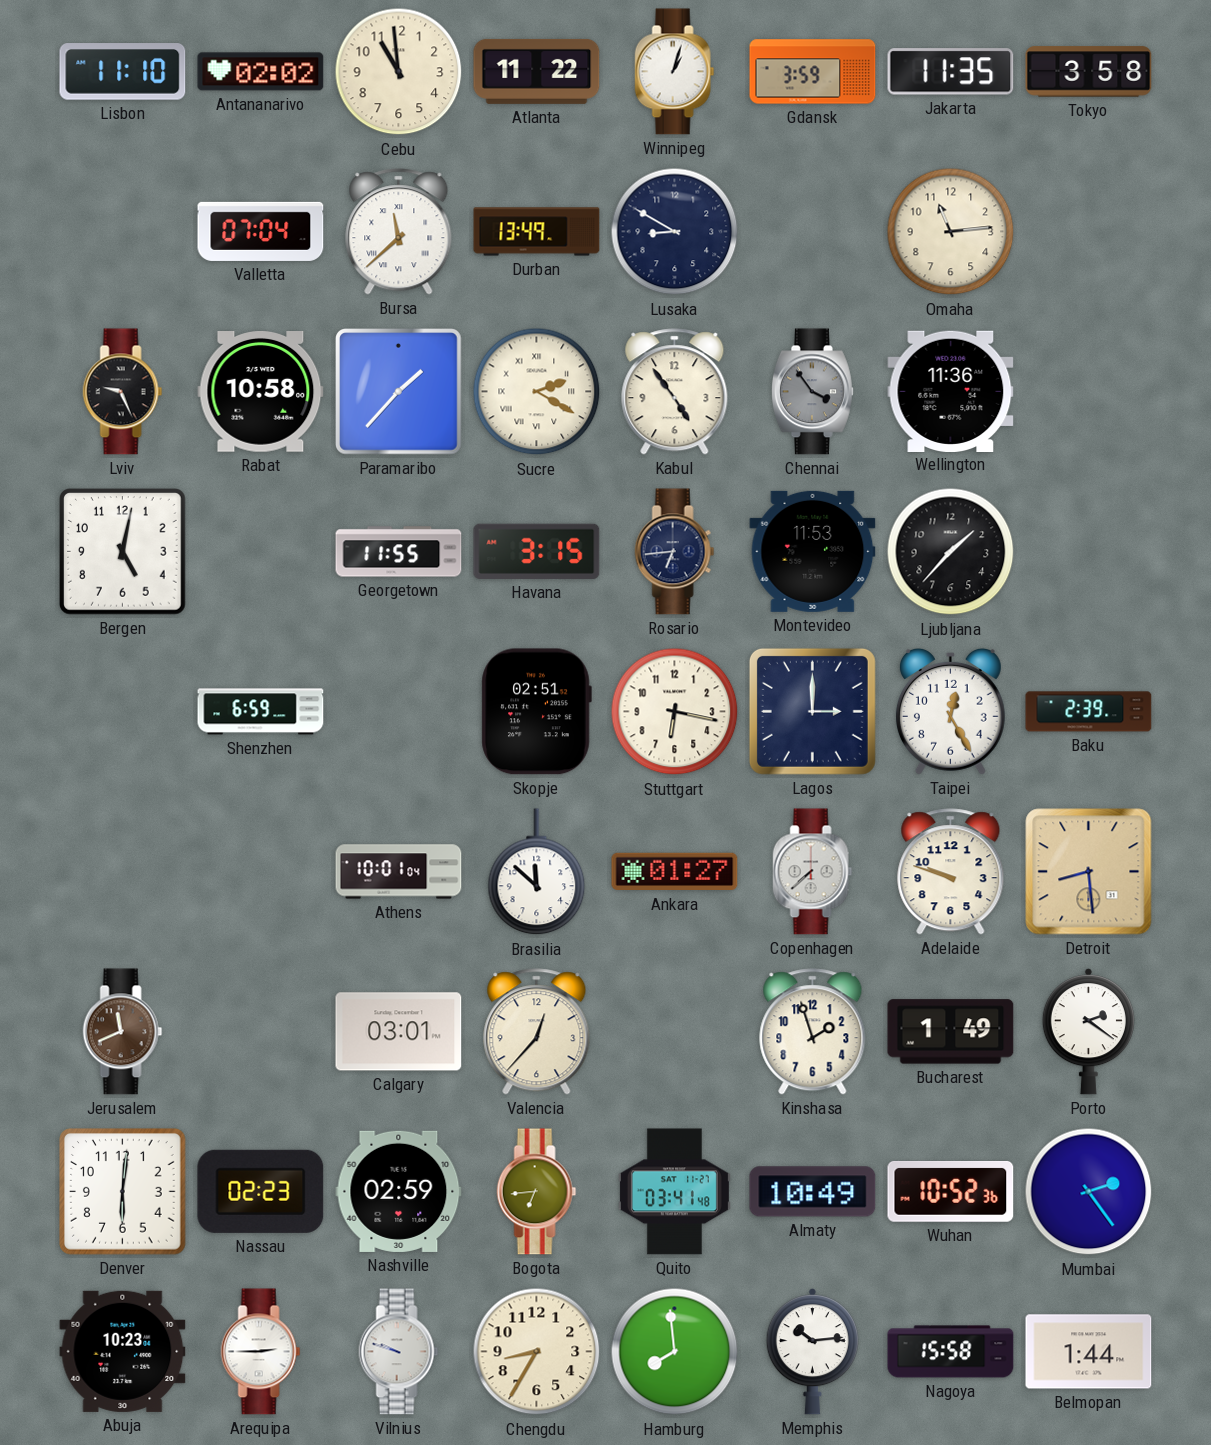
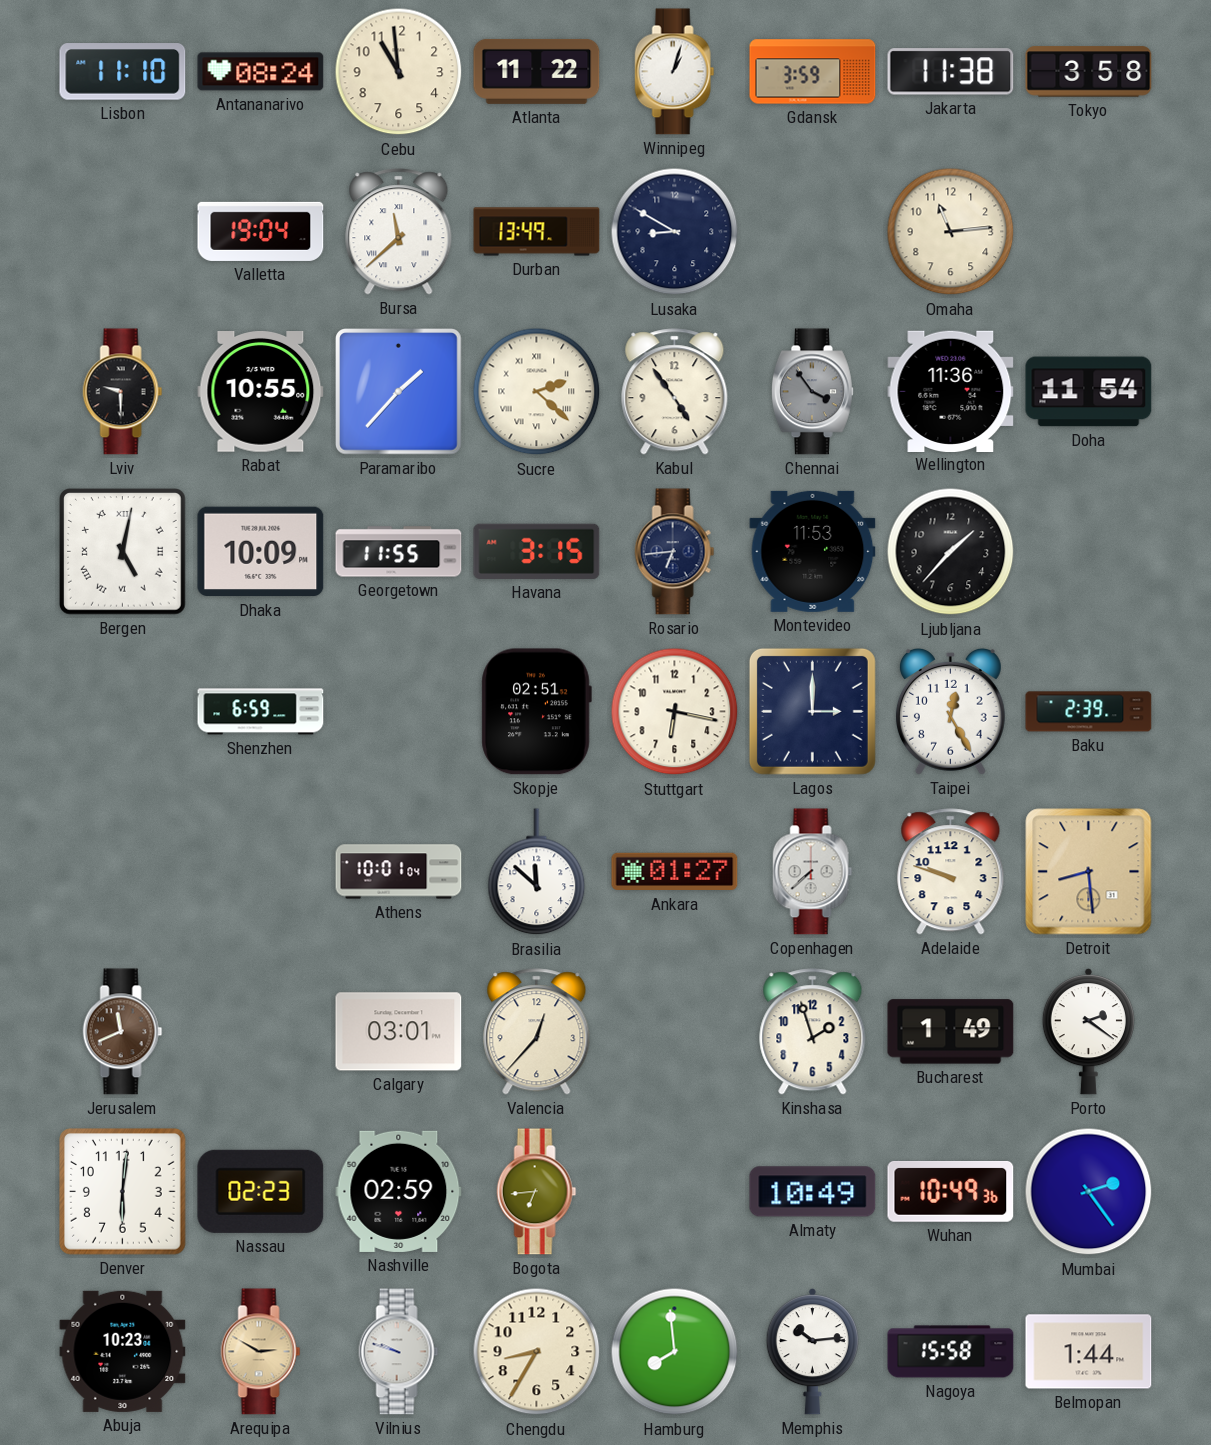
Antananarivo: 02:02 -> 08:24 (261, 72)
Jakarta: 11:35 -> 11:38 (951, 72)
Valletta: 07:04 -> 19:04 (261, 231)
Lviv: 9:26 -> 9:30 (123, 392)
Rabat: 10:58 -> 10:55 (261, 392)
Sucre: 2:20 -> 2:22 (537, 392)
Doha: none -> 11:54 (1089, 392)
Bergen numerals: Arabic -> Roman (123, 552)
Dhaka: none -> 10:09 (261, 552)
Quito: 03:41 -> none (674, 1192)
Wuhan: 10:52 -> 10:49 (951, 1192)
Arequipa: 2:45 -> 2:50 (261, 1352)
Arequipa dial: white -> champagne (261, 1352)
